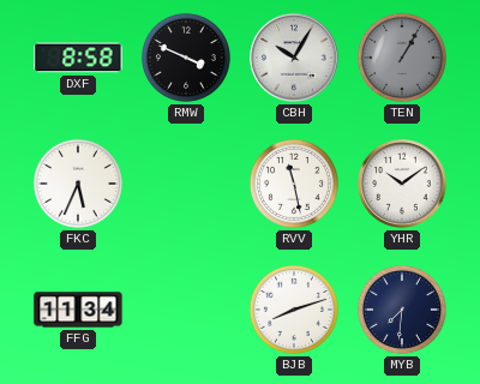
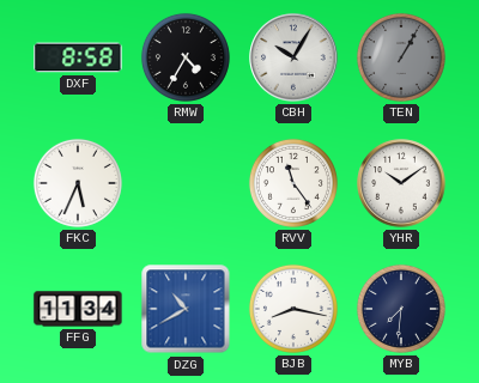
RMW: 3:49 -> 4:35 (186, 57)
RVV: 11:28 -> 11:24 (293, 183)
DZG: none -> 10:40 (186, 309)
BJB: 8:12 -> 8:17 (293, 309)
